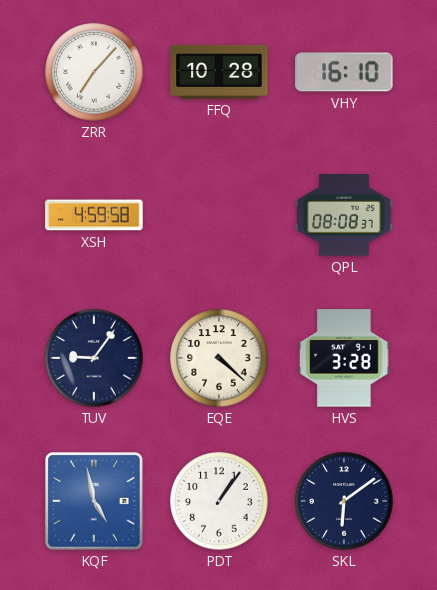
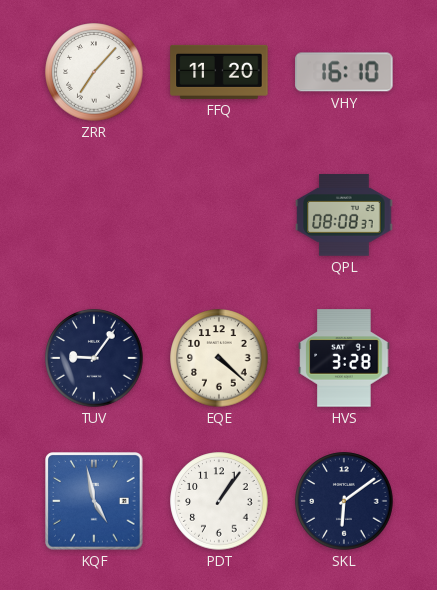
FFQ: 10:28 -> 11:20 (219, 72)
XSH: 4:59 -> none (94, 215)
